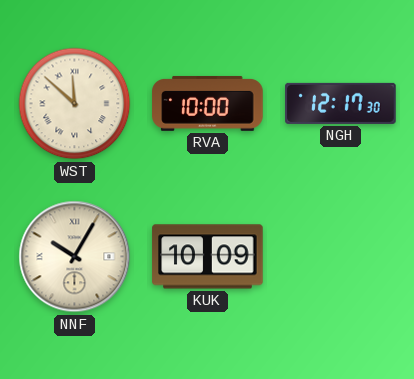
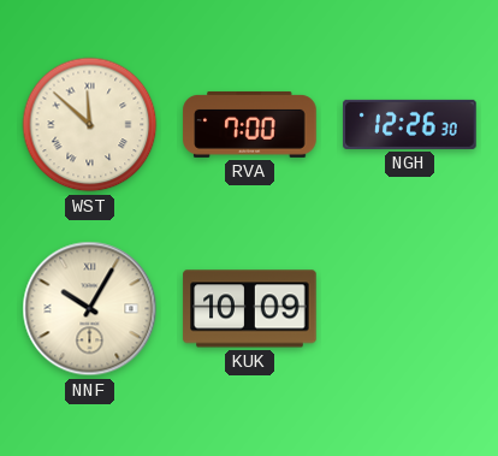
RVA: 10:00 -> 7:00 (250, 124)
NGH: 12:17 -> 12:26 (410, 124)
